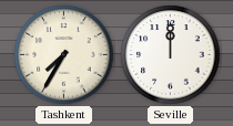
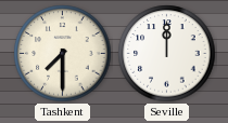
Tashkent: 7:35 -> 7:30 (63, 54)
